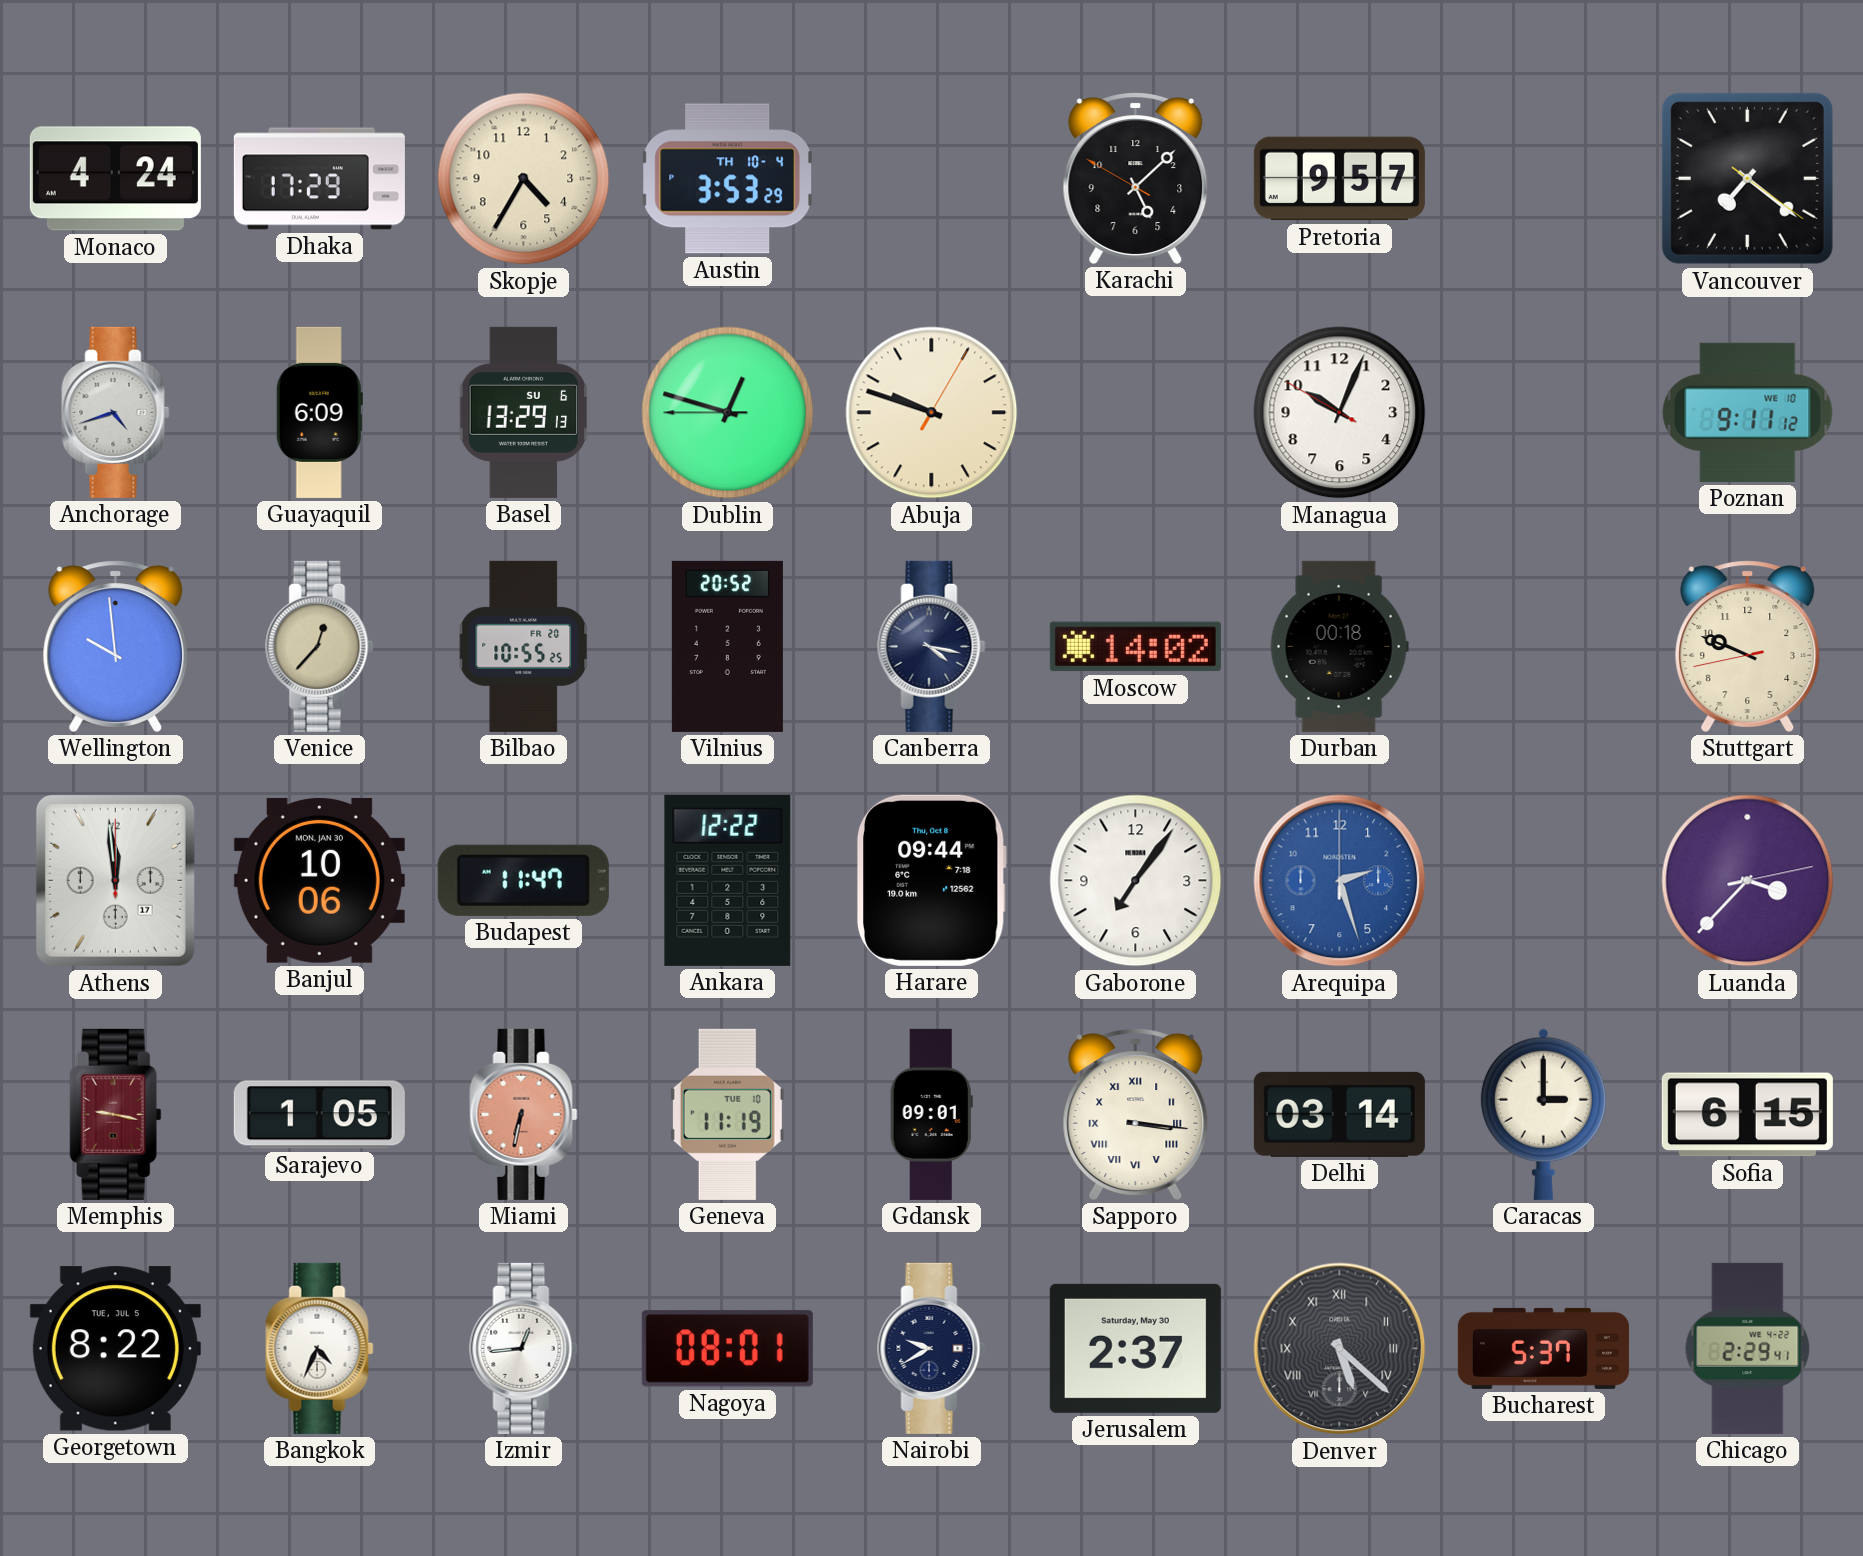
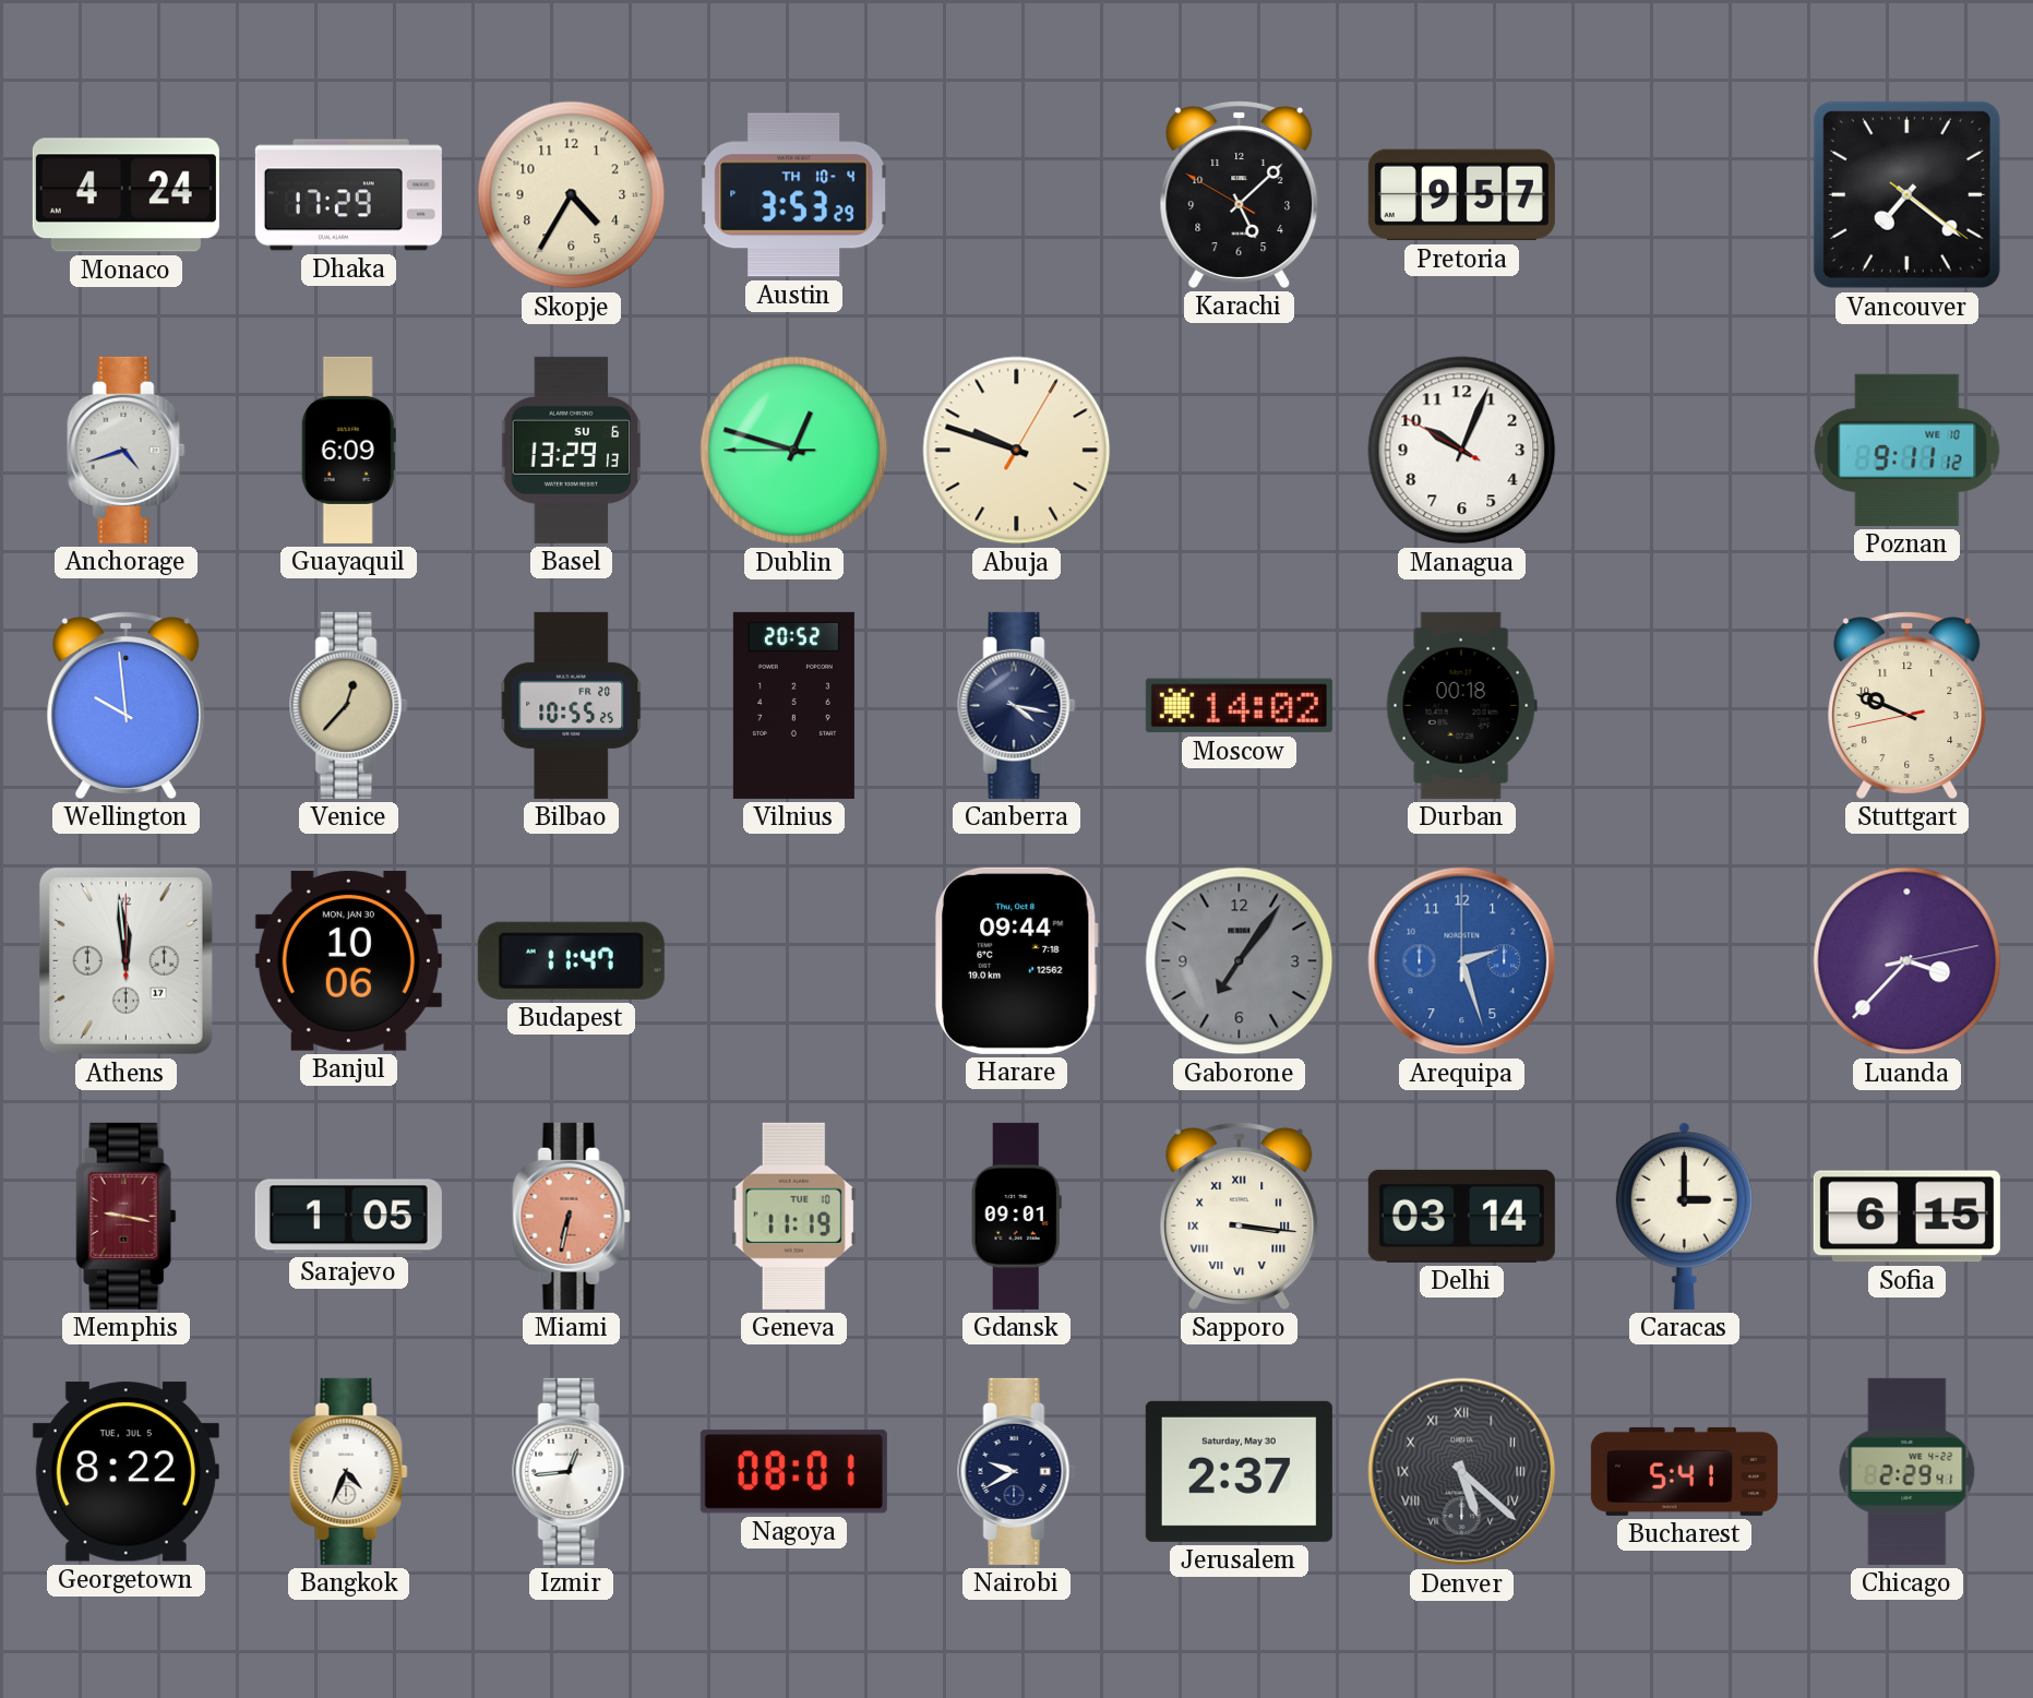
Ankara: 12:22 -> none (728, 880)
Gaborone dial: white -> grey (1240, 961)
Bucharest: 5:37 -> 5:41 (1684, 1471)
